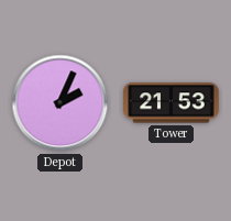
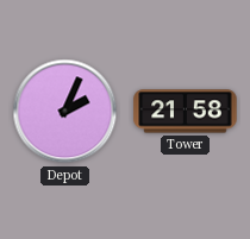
Tower: 21:53 -> 21:58 (186, 112)
